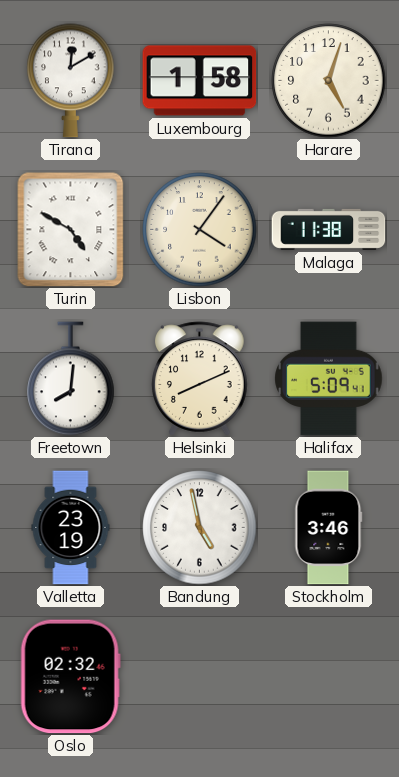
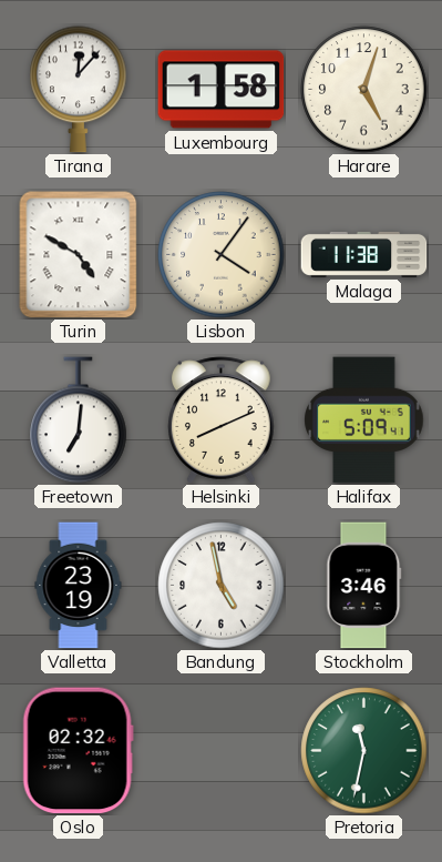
Tirana: 12:10 -> 12:07 (79, 90)
Freetown: 8:01 -> 7:01 (79, 420)
Pretoria: none -> 11:32 (364, 751)
